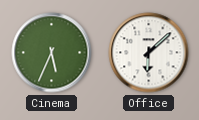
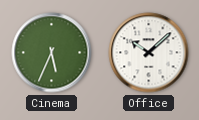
Office: 6:08 -> 10:08 (149, 53)
